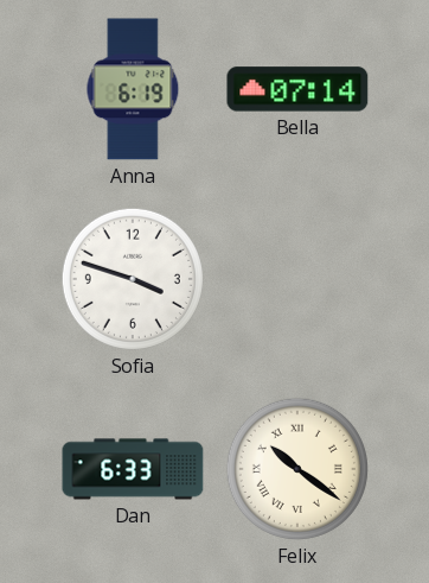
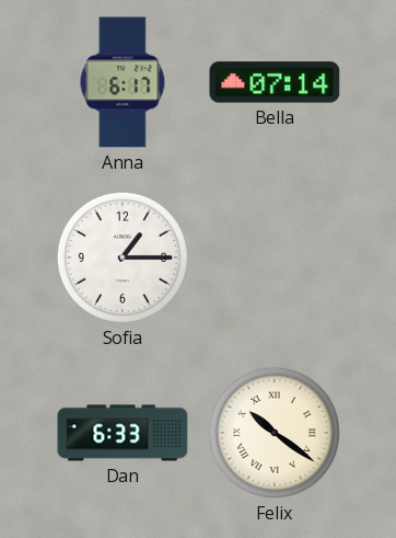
Anna: 6:19 -> 6:17 (123, 82)
Sofia: 3:48 -> 1:15 (123, 257)
